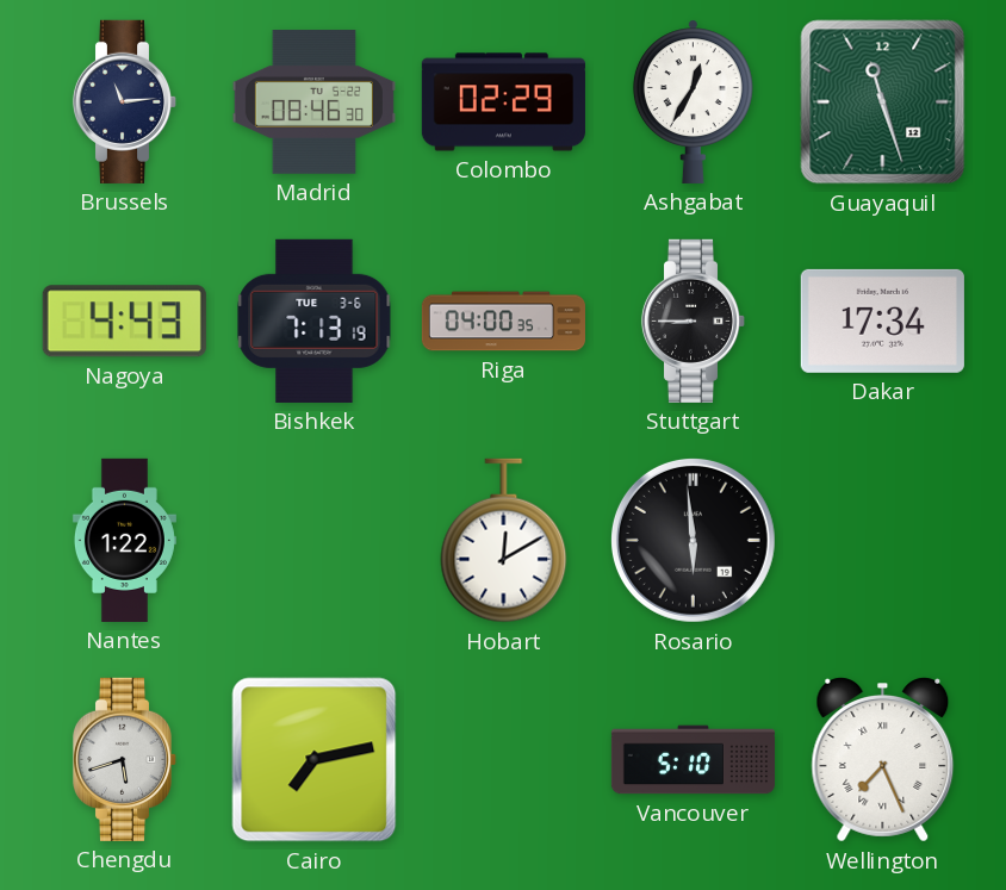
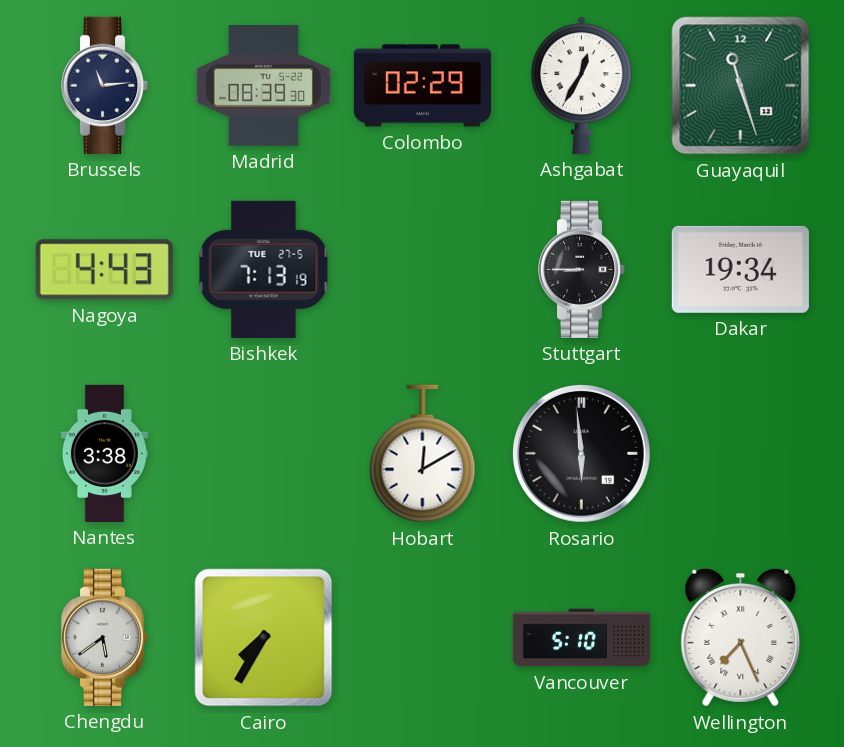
Madrid: 08:46 -> 08:39 (263, 86)
Bishkek date: TUE 3-6 -> TUE 27-5 (264, 269)
Riga: 04:00 -> none (503, 322)
Dakar: 17:34 -> 19:34 (740, 269)
Nantes: 1:22 -> 3:38 (104, 453)
Chengdu: 5:42 -> 5:39 (105, 637)
Cairo: 7:13 -> 7:35 (264, 638)
